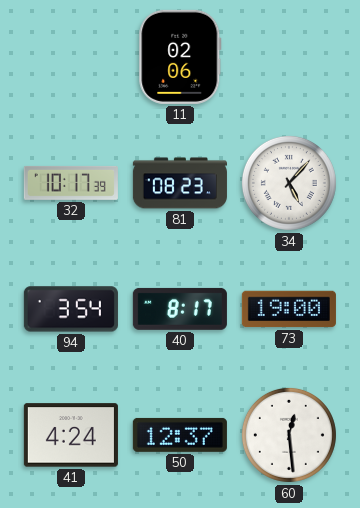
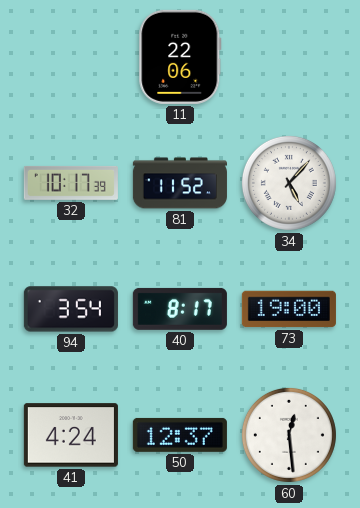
11: 02:06 -> 22:06 (180, 57)
81: 08:23 -> 11:52 (180, 183)
